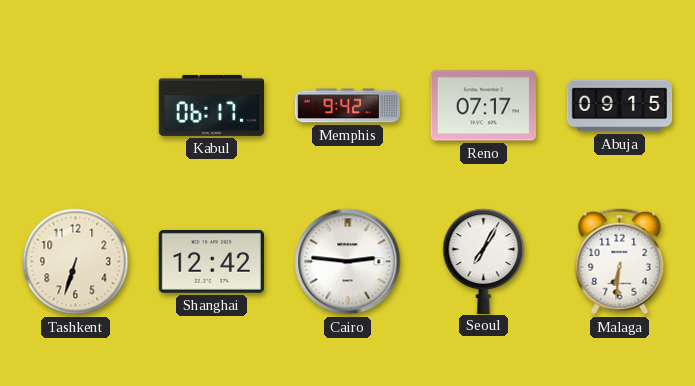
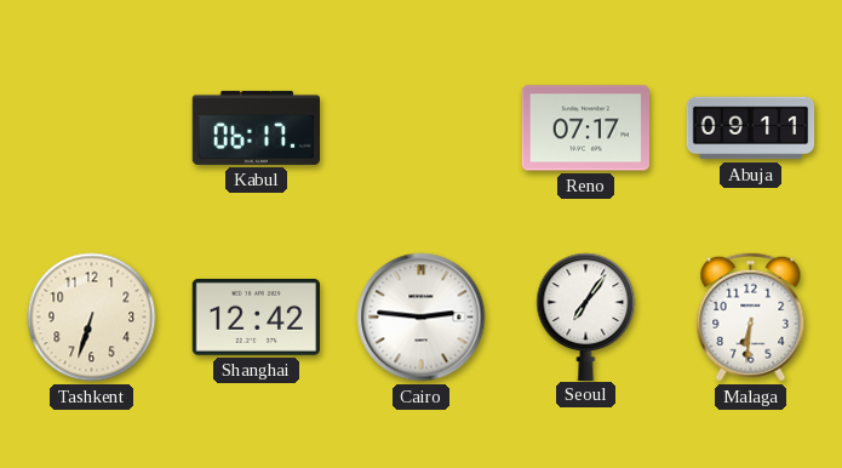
Memphis: 9:42 -> none (347, 106)
Abuja: 09:15 -> 09:11 (751, 129)
Seoul: 7:05 -> 7:06 (586, 316)
